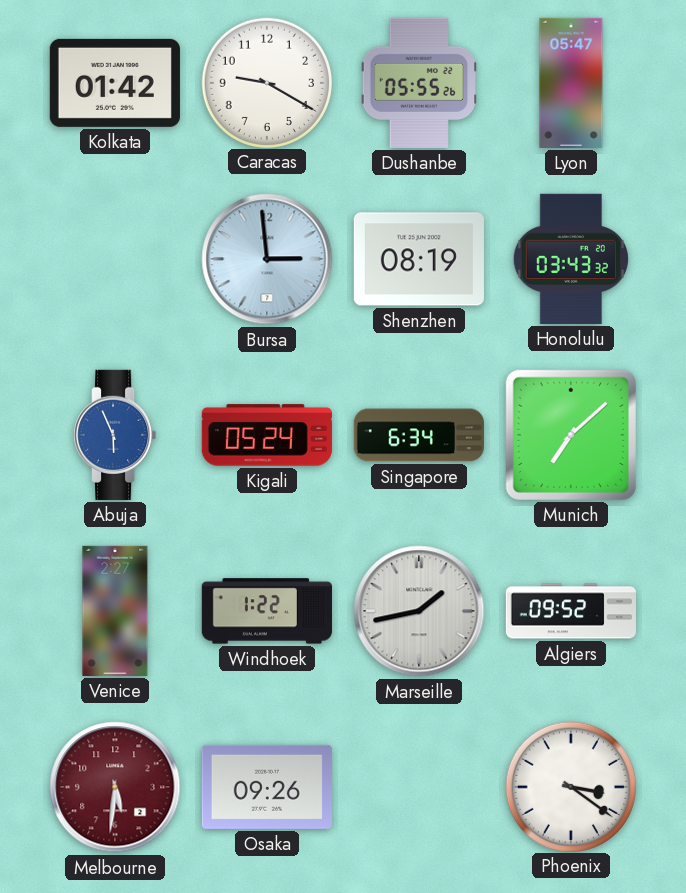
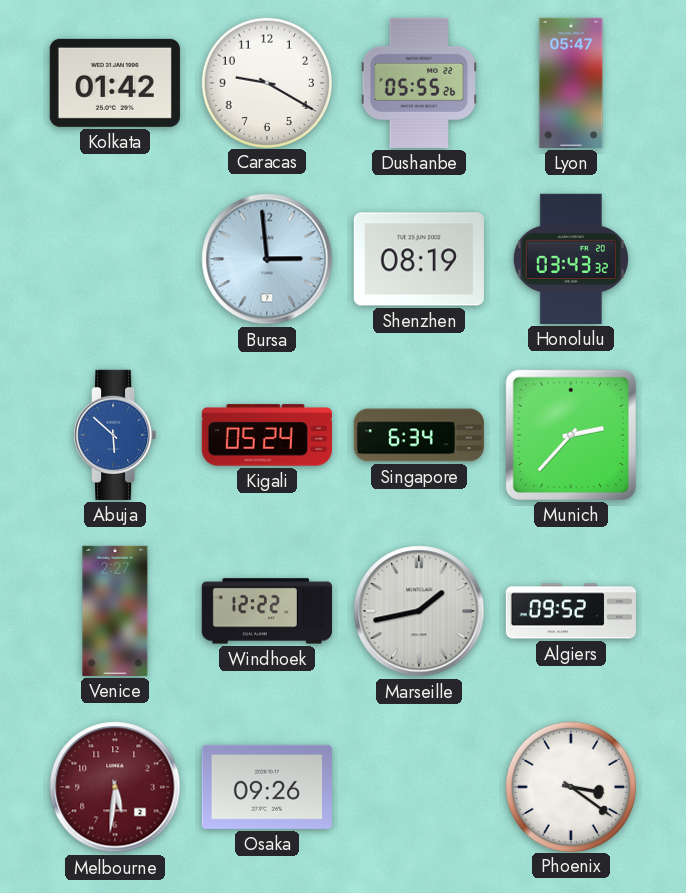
Abuja: 5:56 -> 5:52 (115, 435)
Munich: 7:08 -> 2:37 (571, 435)
Windhoek: 1:22 -> 12:22 (267, 611)
